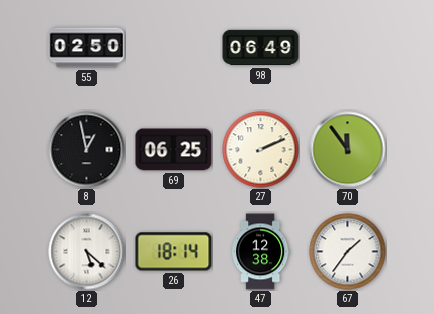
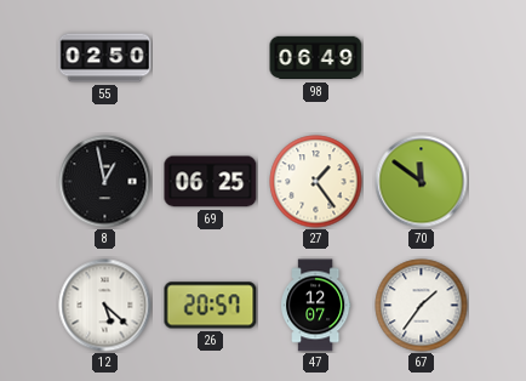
27: 2:11 -> 1:24 (316, 182)
70: 11:54 -> 11:51 (422, 182)
26: 18:14 -> 20:57 (211, 306)
47: 12:38 -> 12:07 (316, 306)
